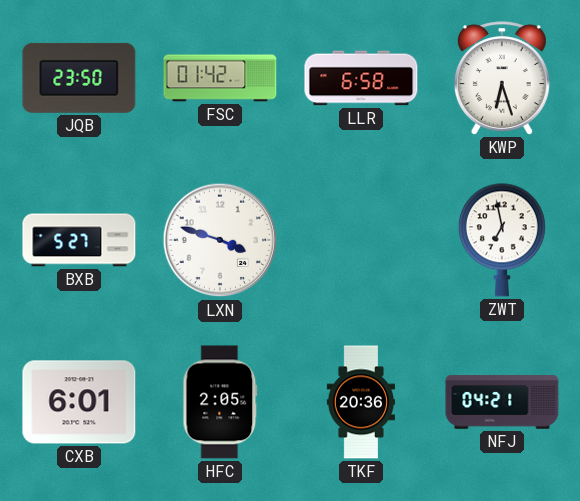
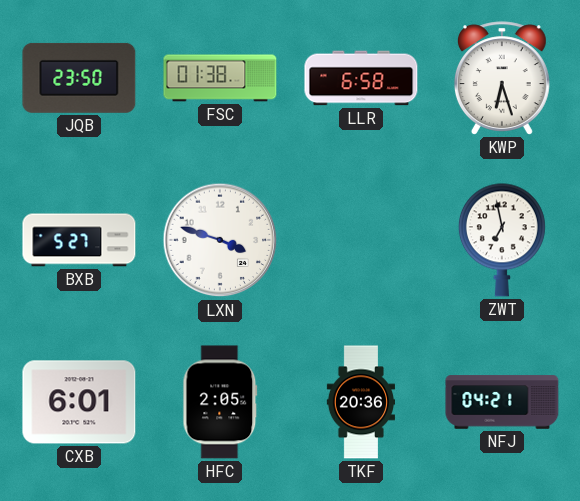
FSC: 01:42 -> 01:38 (220, 78)
